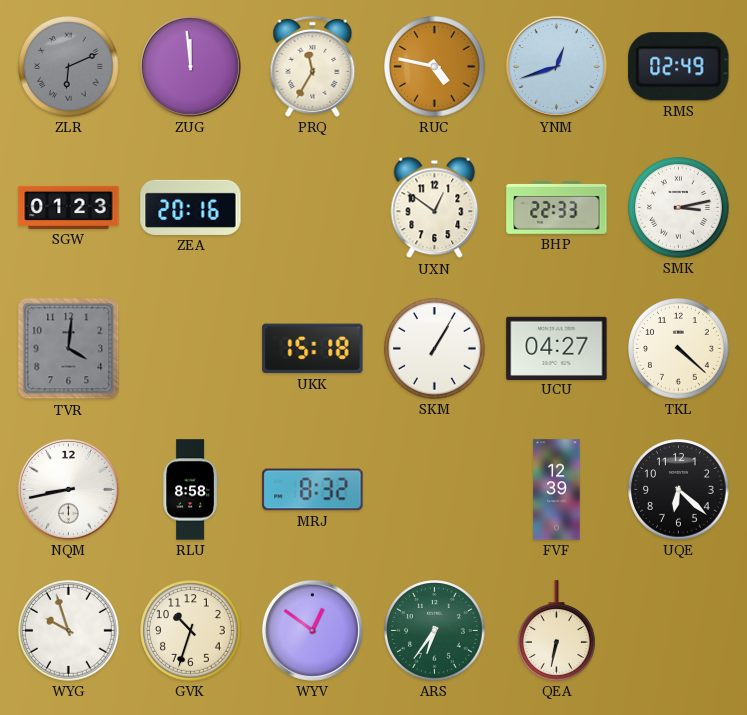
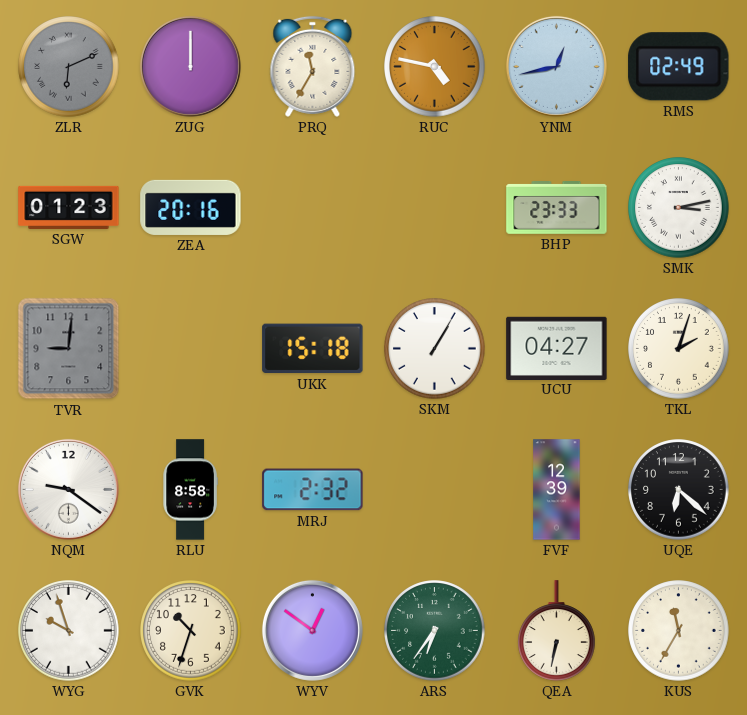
ZUG: 11:59 -> 12:00 (190, 66)
YNM: 12:42 -> 12:43 (556, 66)
UXN: 12:51 -> none (435, 208)
BHP: 22:33 -> 23:33 (557, 208)
TVR: 4:01 -> 9:01 (69, 349)
TKL: 4:22 -> 2:03 (679, 349)
NQM: 8:43 -> 9:21 (68, 489)
MRJ: 8:32 -> 2:32 (313, 490)
KUS: none -> 11:35 (679, 631)
